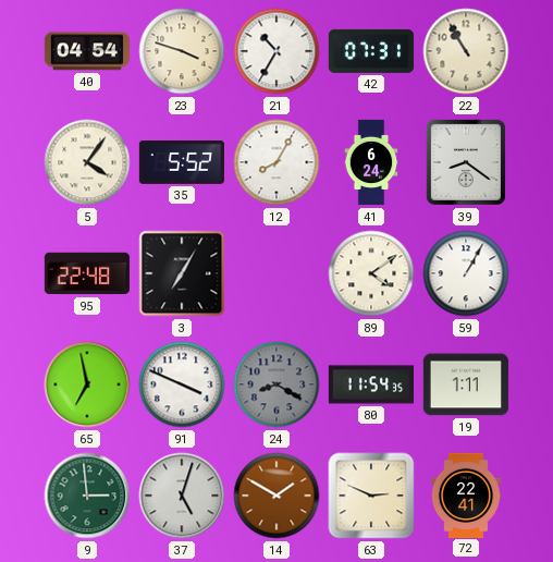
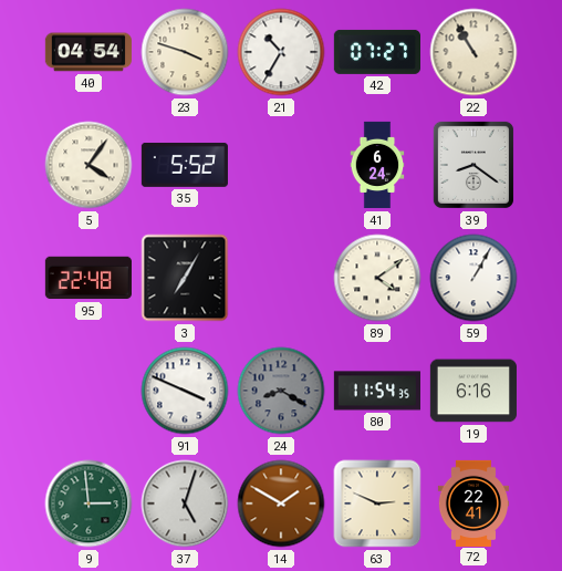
42: 07:31 -> 07:27 (376, 52)
12: 8:05 -> none (276, 162)
65: 6:58 -> none (87, 384)
19: 1:11 -> 6:16 (473, 391)
